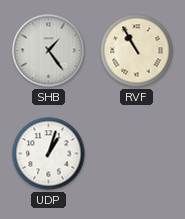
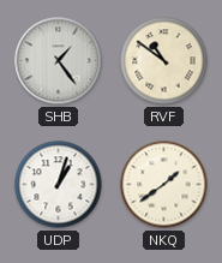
RVF: 10:55 -> 10:51 (164, 61)
NKQ: none -> 1:39 (164, 185)
